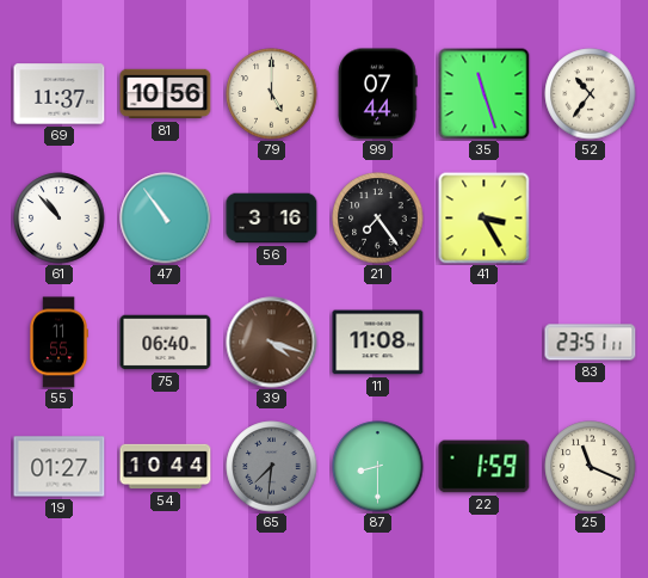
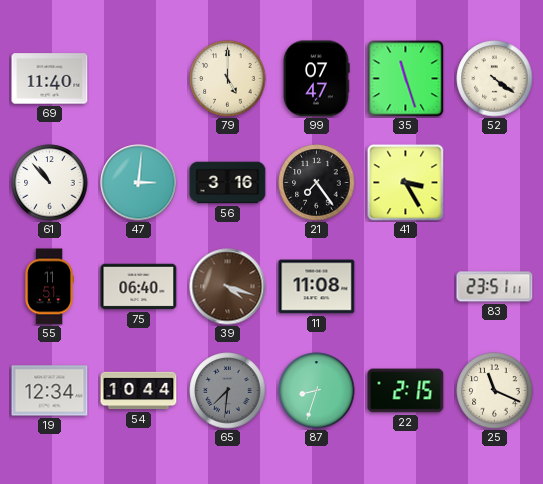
69: 11:37 -> 11:40 (50, 79)
81: 10:56 -> none (166, 94)
99: 07:44 -> 07:47 (316, 79)
52: 10:36 -> 4:21 (495, 79)
47: 10:54 -> 3:01 (139, 183)
55: 11:55 -> 11:51 (49, 287)
19: 01:27 -> 12:34 (50, 391)
87: 8:30 -> 8:33 (317, 391)
22: 1:59 -> 2:15 (406, 391)
